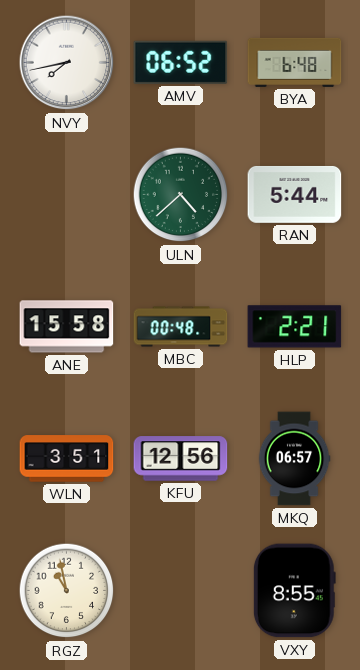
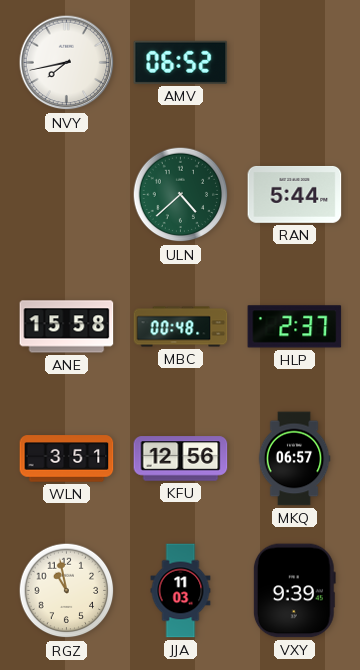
BYA: 6:48 -> none (295, 62)
HLP: 2:21 -> 2:37 (295, 327)
JJA: none -> 11:03 (181, 591)
VXY: 8:55 -> 9:39 (294, 591)
